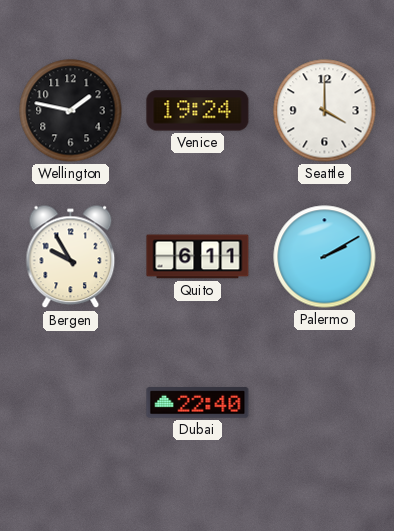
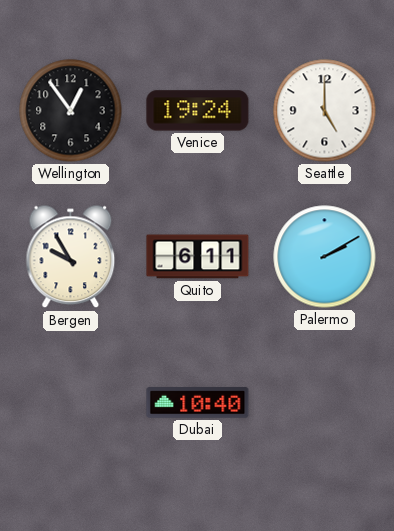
Wellington: 1:47 -> 12:54 (71, 111)
Seattle: 4:00 -> 5:00 (325, 111)
Dubai: 22:40 -> 10:40 (198, 403)
